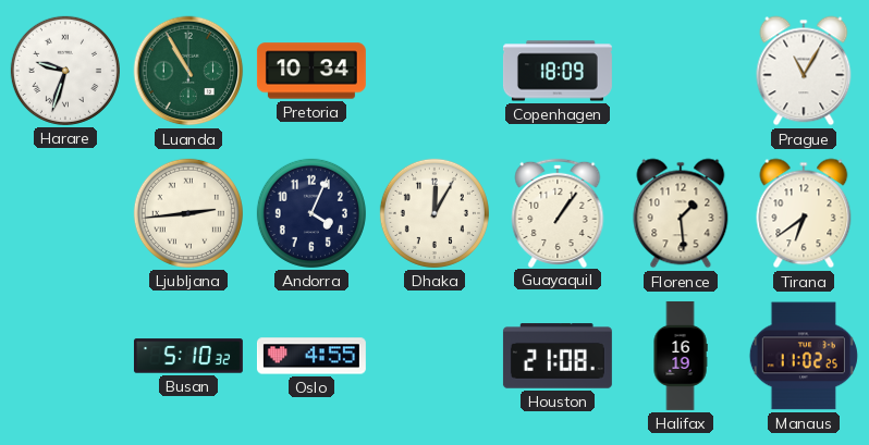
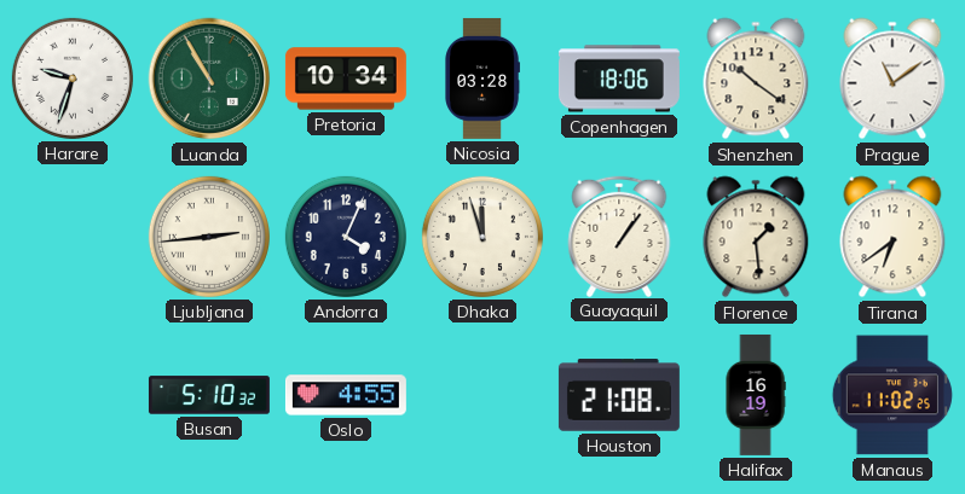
Nicosia: none -> 03:28 (482, 79)
Copenhagen: 18:09 -> 18:06 (619, 79)
Shenzhen: none -> 10:21 (756, 79)
Prague: 11:05 -> 11:09 (892, 79)
Dhaka: 12:05 -> 11:57 (482, 237)
